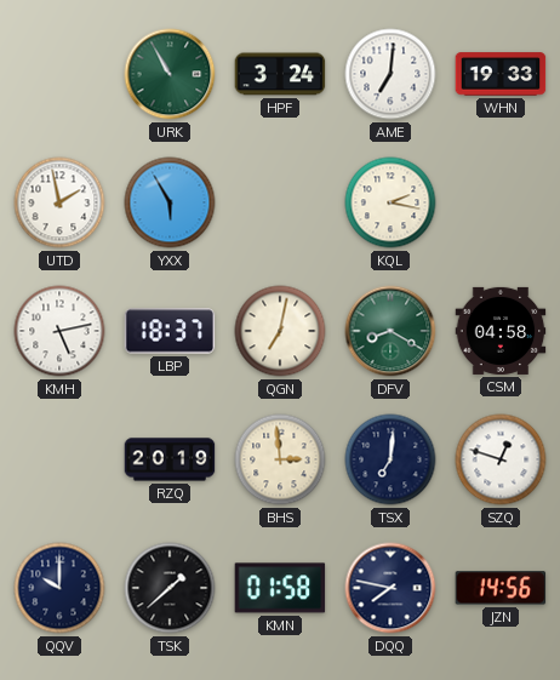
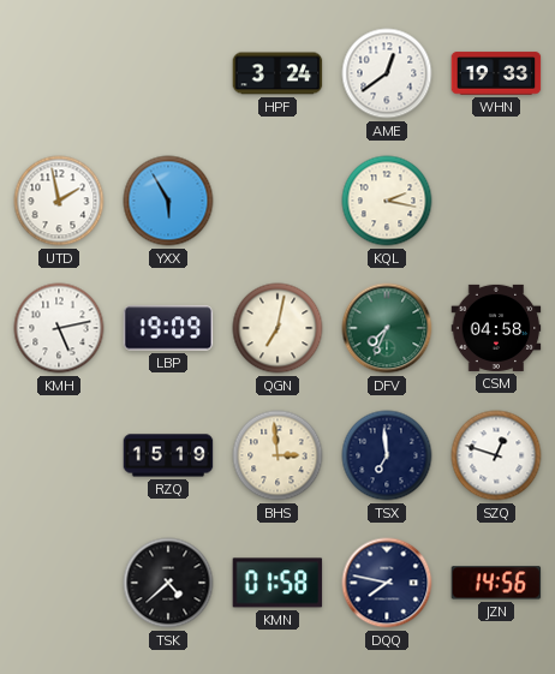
URK: 10:55 -> none (170, 74)
AME: 7:01 -> 12:39 (387, 73)
LBP: 18:37 -> 19:09 (168, 328)
DFV: 8:20 -> 7:34 (387, 328)
RZQ: 20:19 -> 15:19 (168, 455)
TSX: 7:01 -> 6:59 (387, 455)
QQV: 10:00 -> none (59, 588)
TSK: 1:38 -> 4:38 (168, 583)
